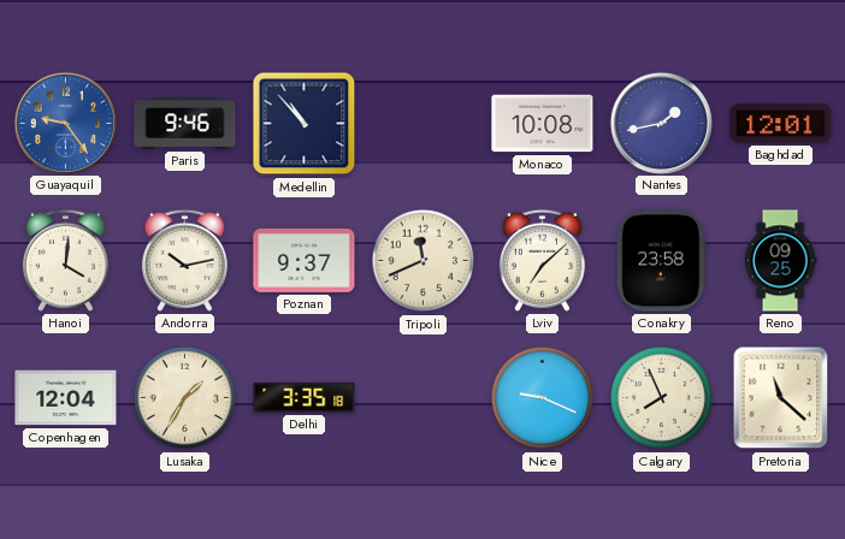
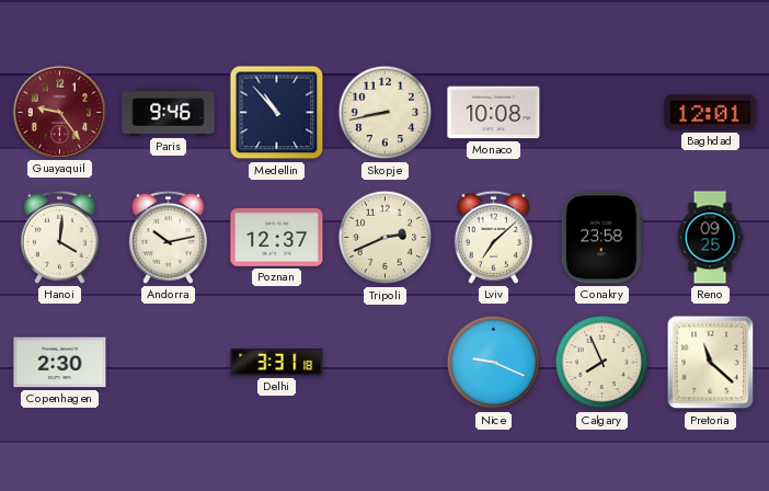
Guayaquil dial: blue -> burgundy (59, 112)
Skopje: none -> 8:43 (386, 113)
Nantes: 1:43 -> none (661, 123)
Poznan: 9:37 -> 12:37 (277, 237)
Tripoli: 11:41 -> 2:41 (386, 238)
Copenhagen: 12:04 -> 2:30 (60, 363)
Lusaka: 1:35 -> none (185, 398)
Delhi: 3:35 -> 3:31 (277, 363)
